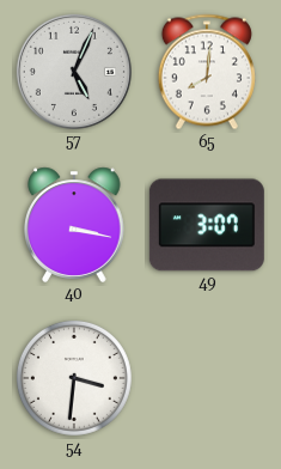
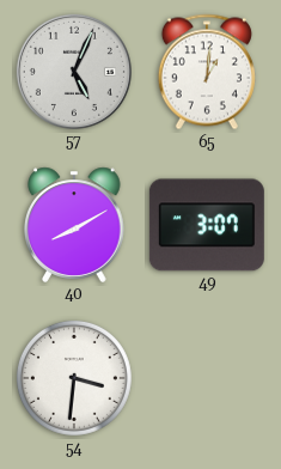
65: 8:01 -> 1:01 (207, 72)
40: 3:17 -> 8:10 (75, 225)
